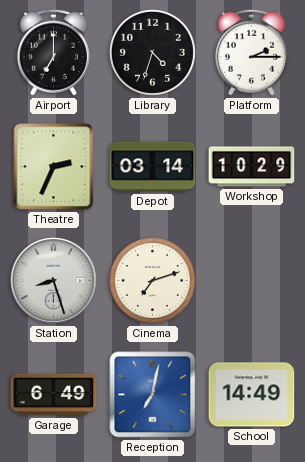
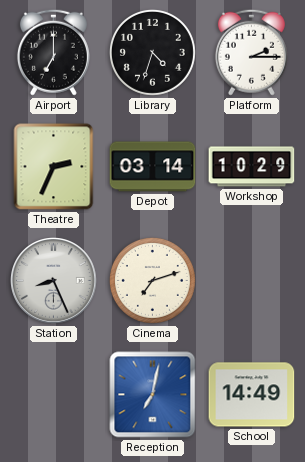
Station: 8:27 -> 8:26 (54, 281)
Garage: 6:49 -> none (54, 395)
